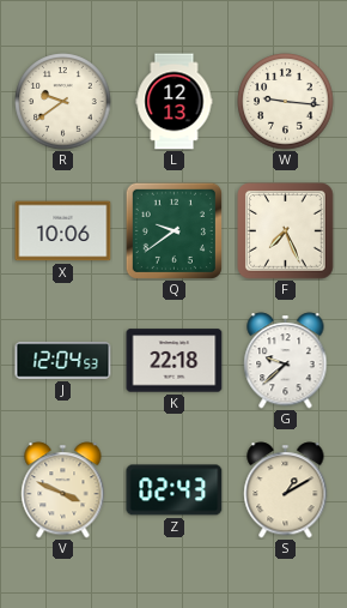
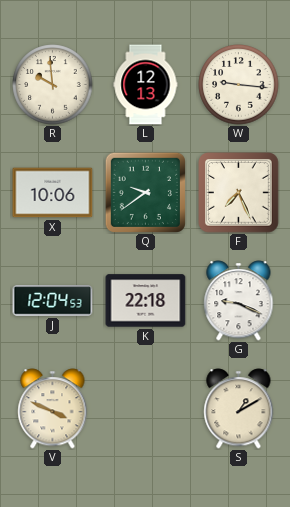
R: 9:39 -> 9:59 (53, 85)
G: 9:38 -> 9:19 (239, 301)
Z: 02:43 -> none (175, 490)
